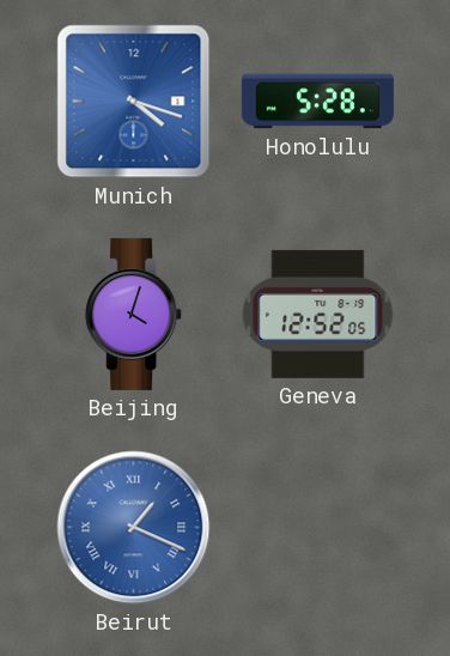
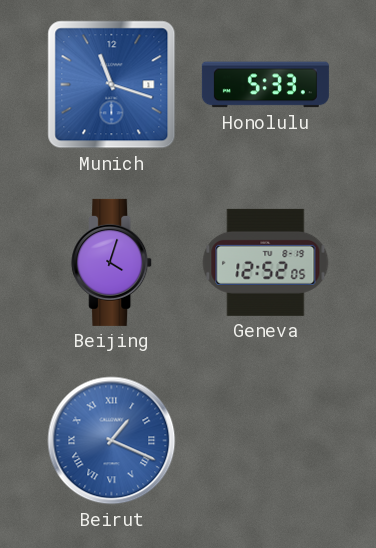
Munich: 4:18 -> 11:18 (112, 85)
Honolulu: 5:28 -> 5:33 (265, 85)
